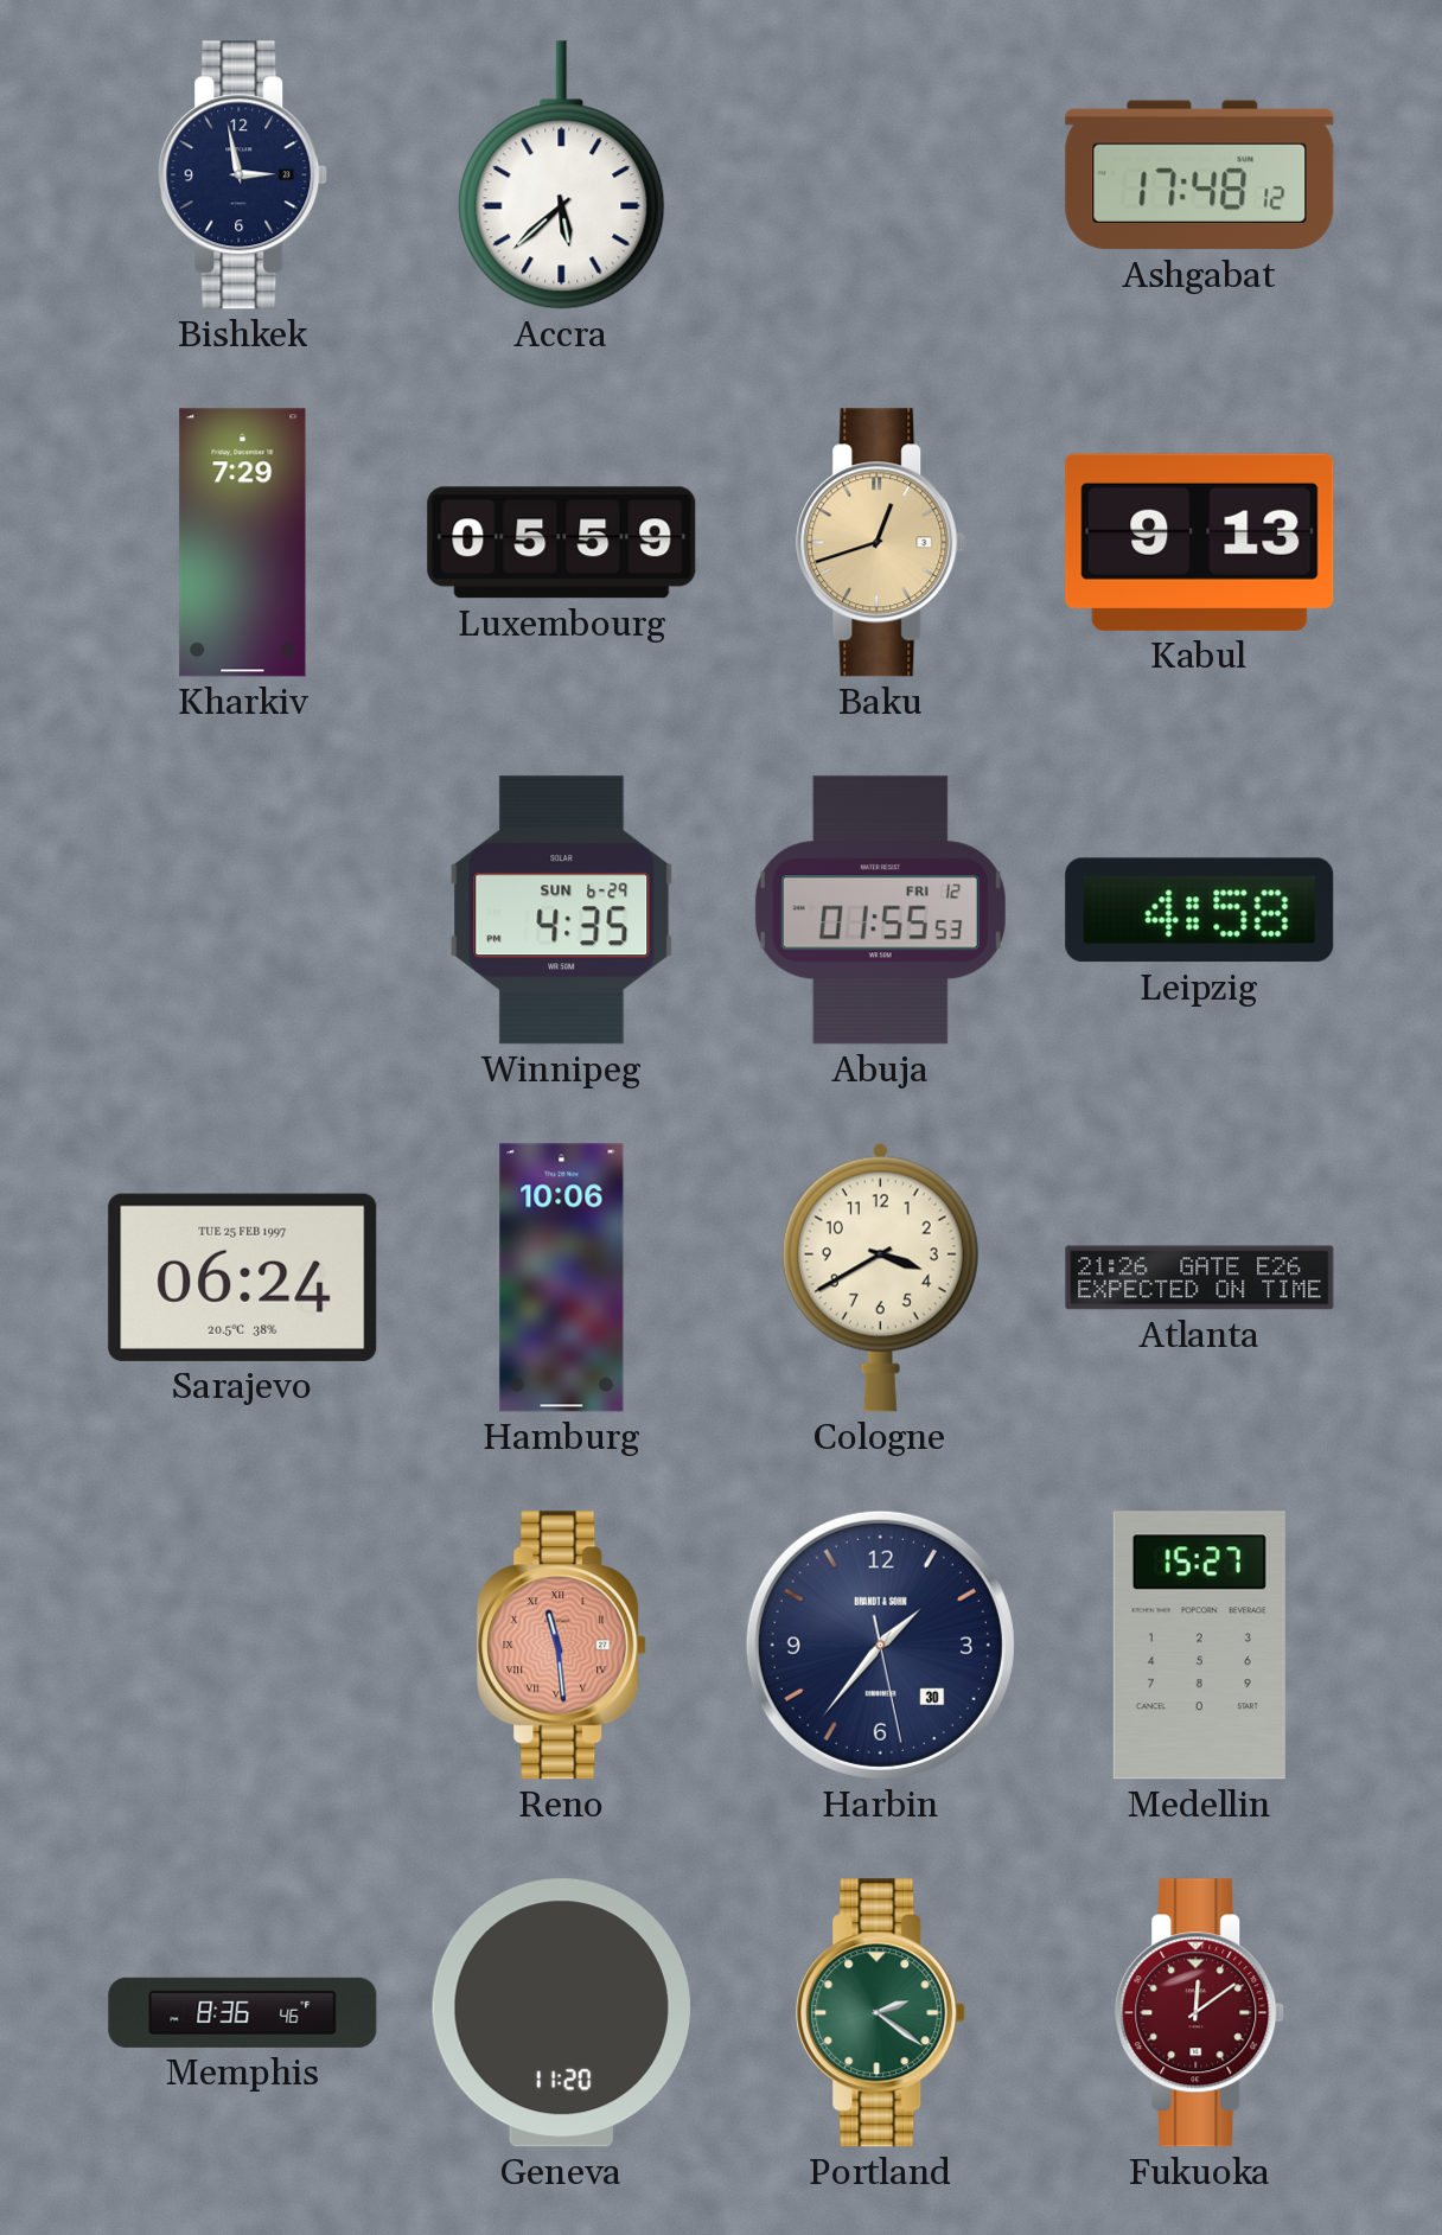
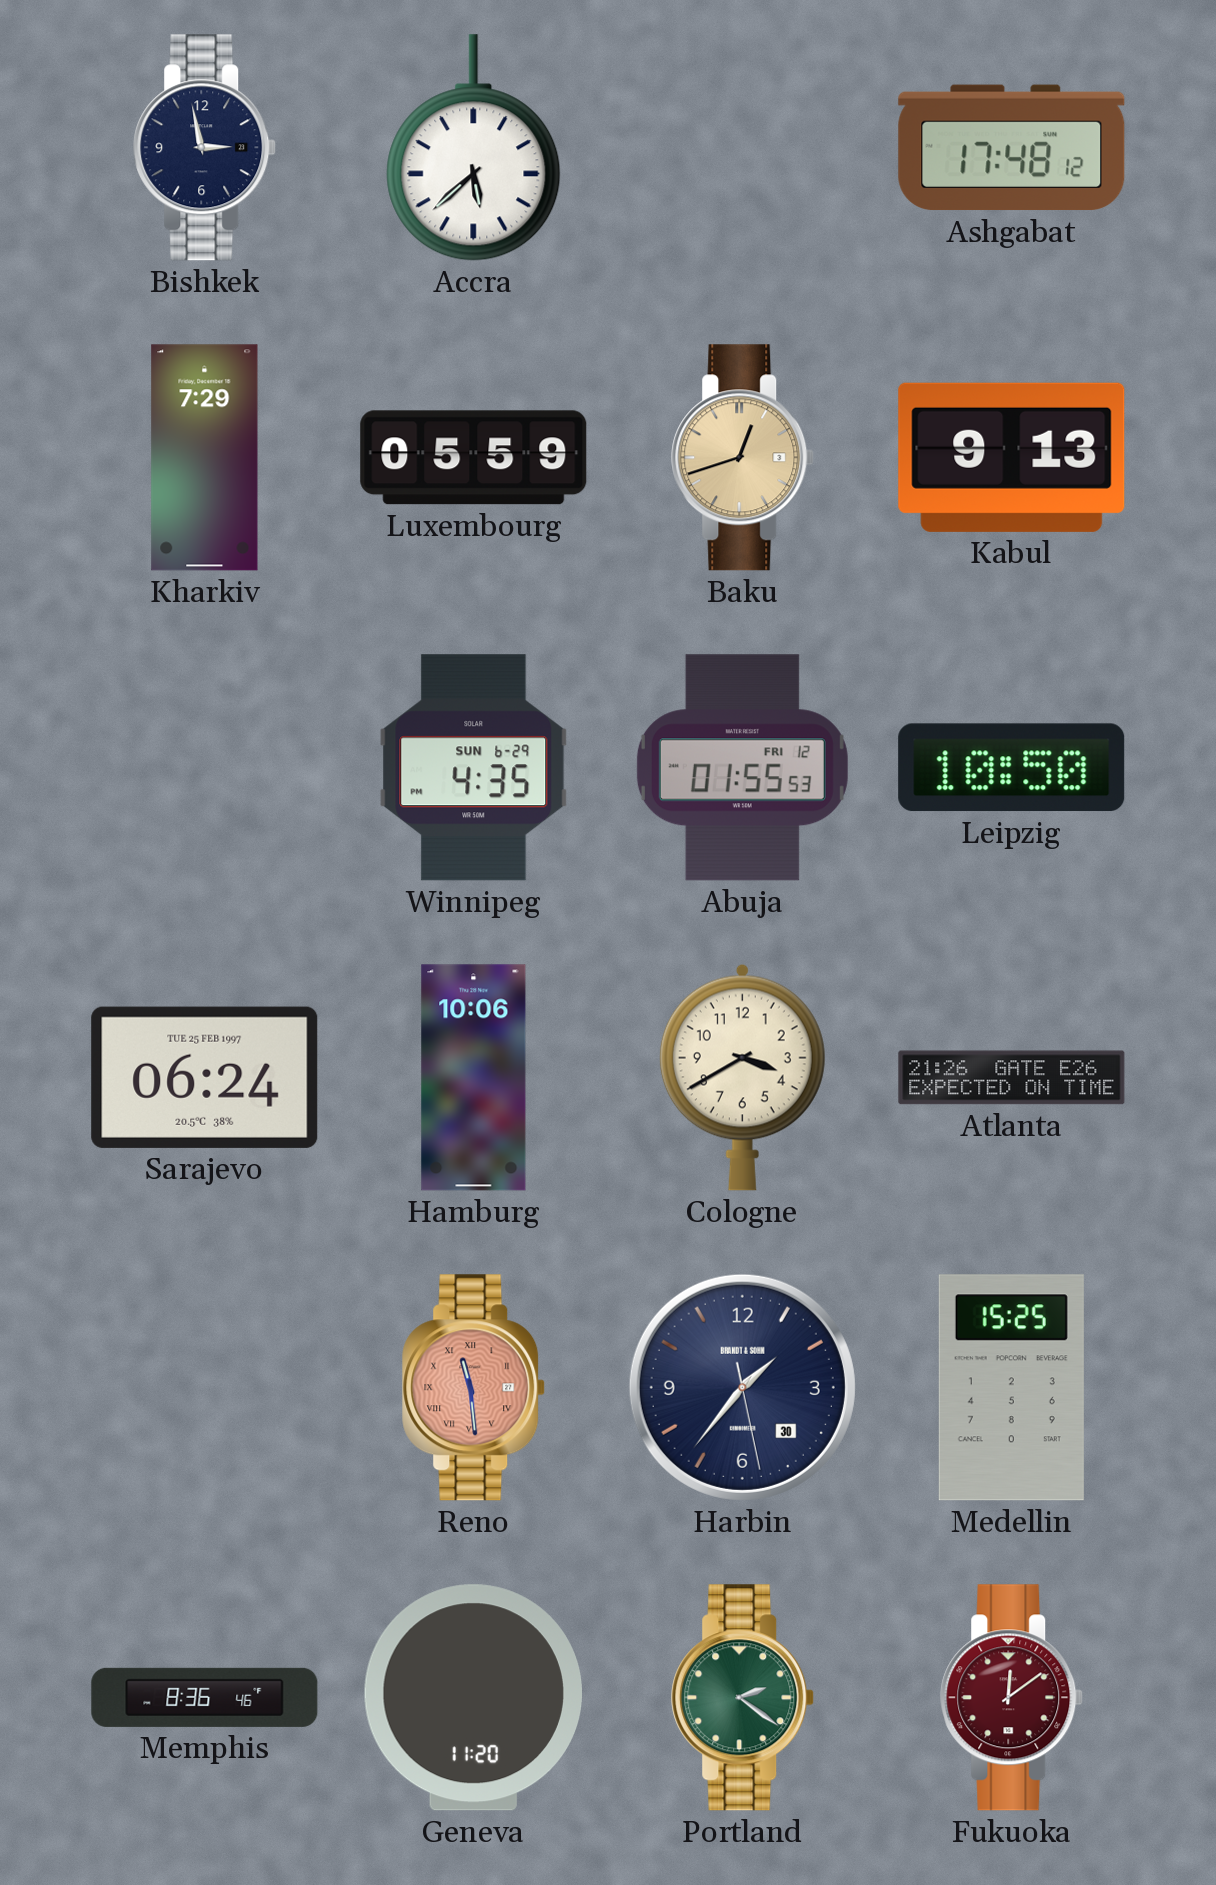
Leipzig: 4:58 -> 10:50 (1012, 768)
Medellin: 15:27 -> 15:25 (1011, 1388)
